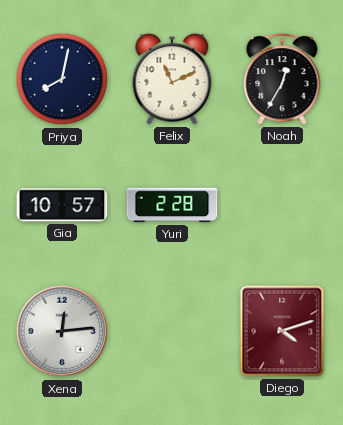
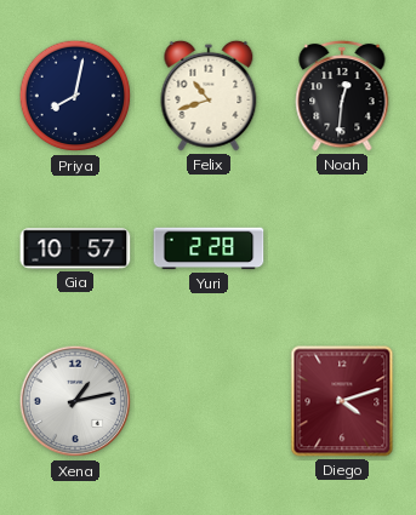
Felix: 11:11 -> 10:42 (209, 96)
Noah: 12:35 -> 12:31 (342, 96)
Xena: 12:14 -> 1:13 (75, 401)
